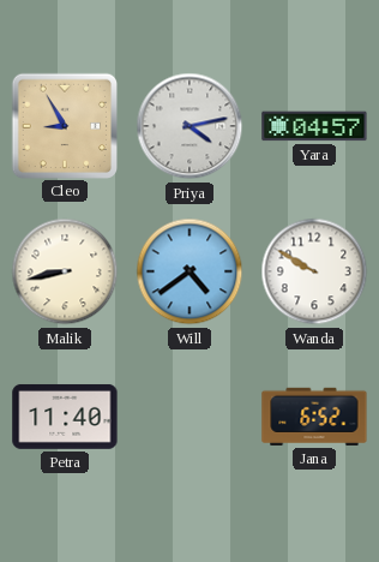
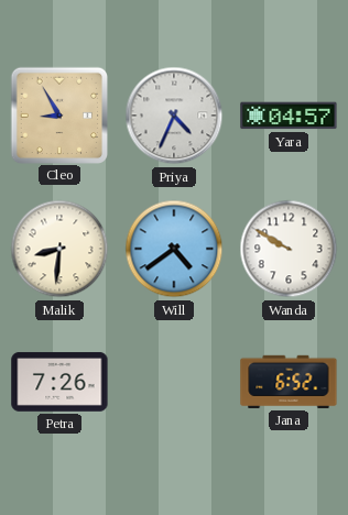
Priya: 4:13 -> 4:34 (174, 116)
Malik: 8:43 -> 8:31 (59, 249)
Petra: 11:40 -> 7:26 (59, 382)
